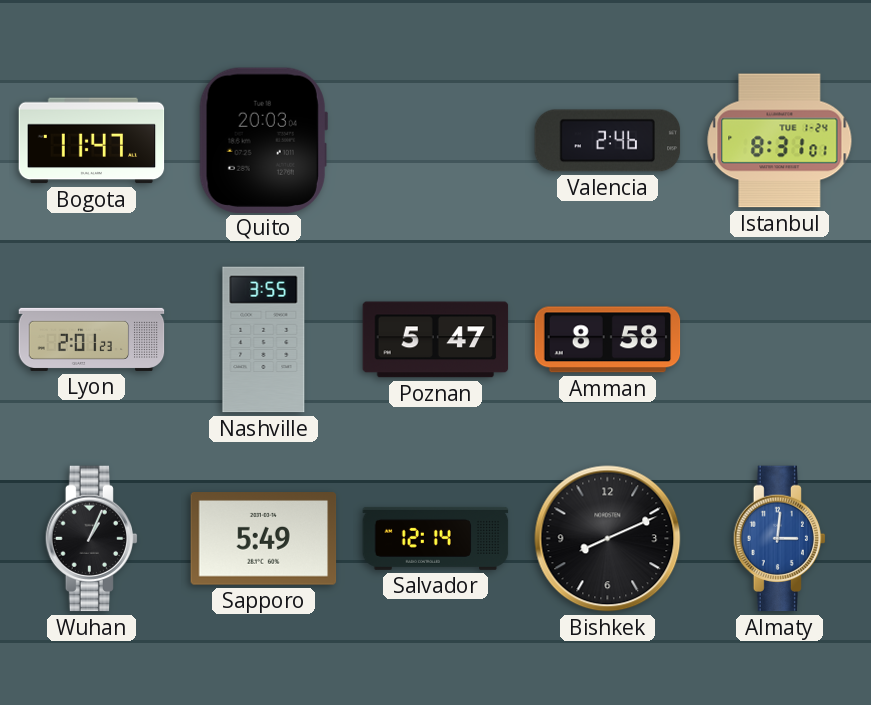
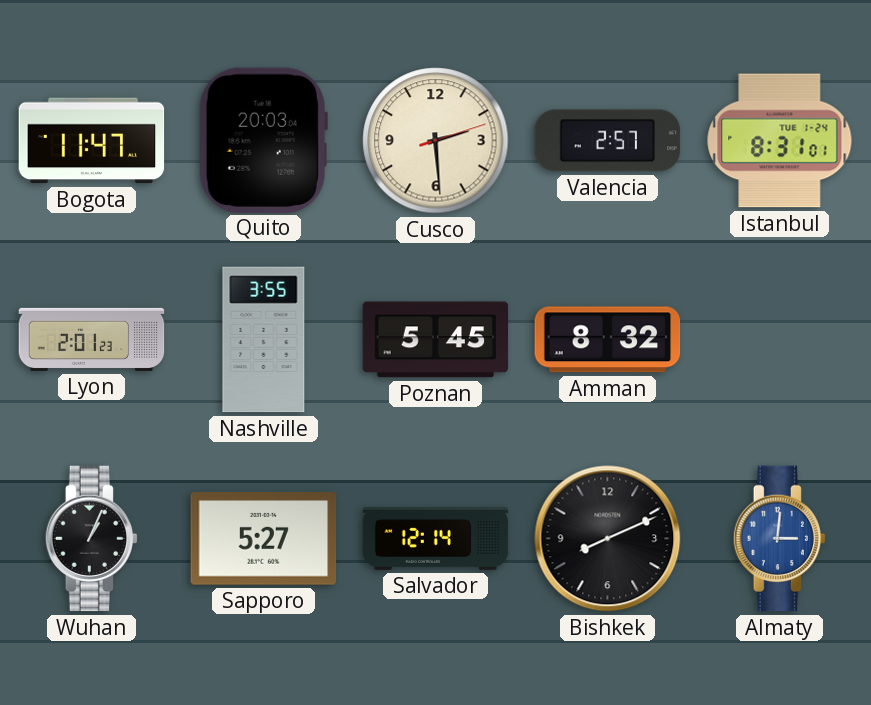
Cusco: none -> 2:29 (436, 141)
Valencia: 2:46 -> 2:57 (608, 141)
Poznan: 5:47 -> 5:45 (436, 340)
Amman: 8:58 -> 8:32 (608, 340)
Sapporo: 5:49 -> 5:27 (264, 539)
